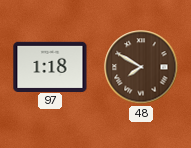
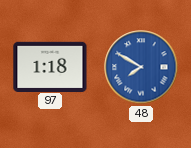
48 dial: brown -> blue (141, 67)
